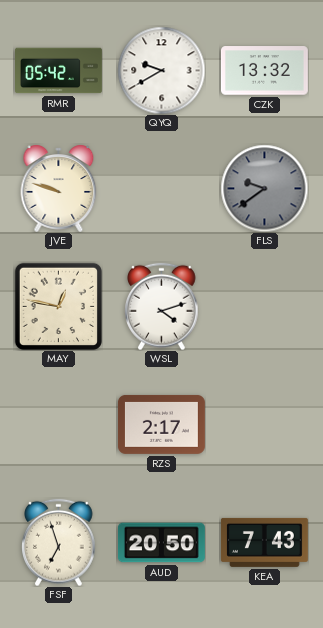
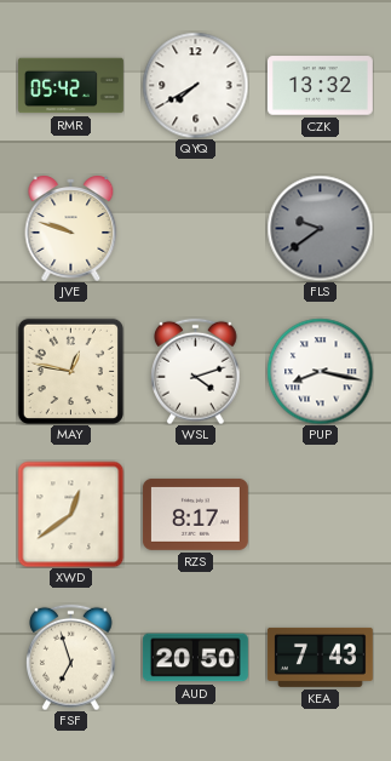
QYQ: 9:40 -> 7:40 (195, 85)
PUP: none -> 8:17 (320, 371)
XWD: none -> 12:39 (70, 514)
RZS: 2:17 -> 8:17 (195, 514)
